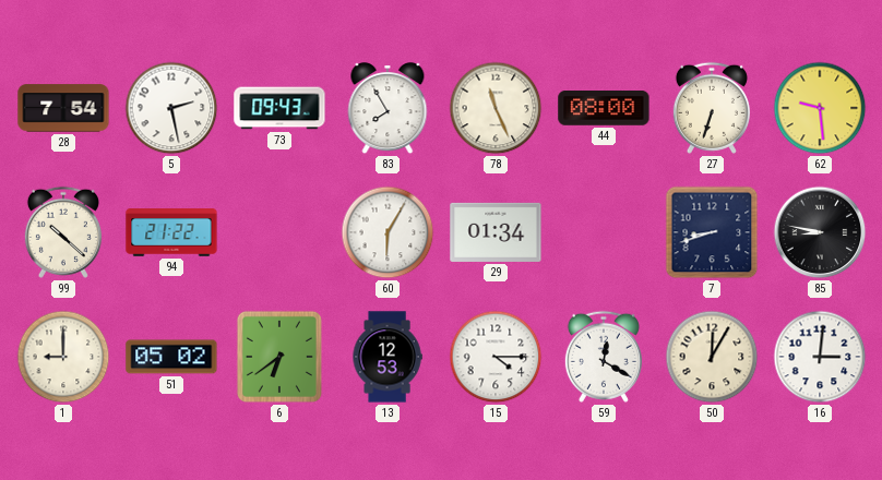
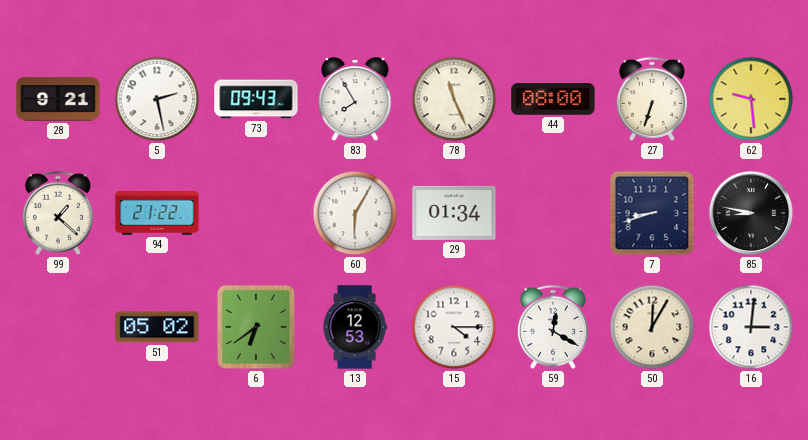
28: 7:54 -> 9:21 (58, 99)
99: 10:22 -> 1:22 (58, 213)
1: 9:00 -> none (63, 357)
